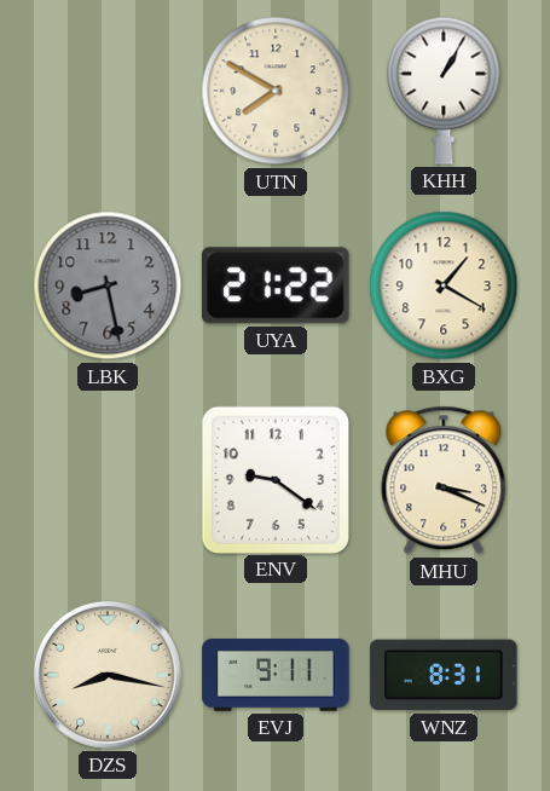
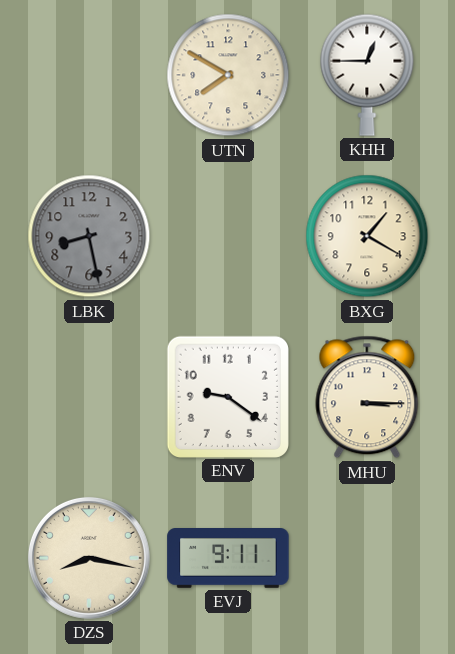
KHH: 1:05 -> 12:45 (367, 75)
UYA: 21:22 -> none (276, 285)
MHU: 3:19 -> 3:15 (367, 397)
WNZ: 8:31 -> none (444, 675)
